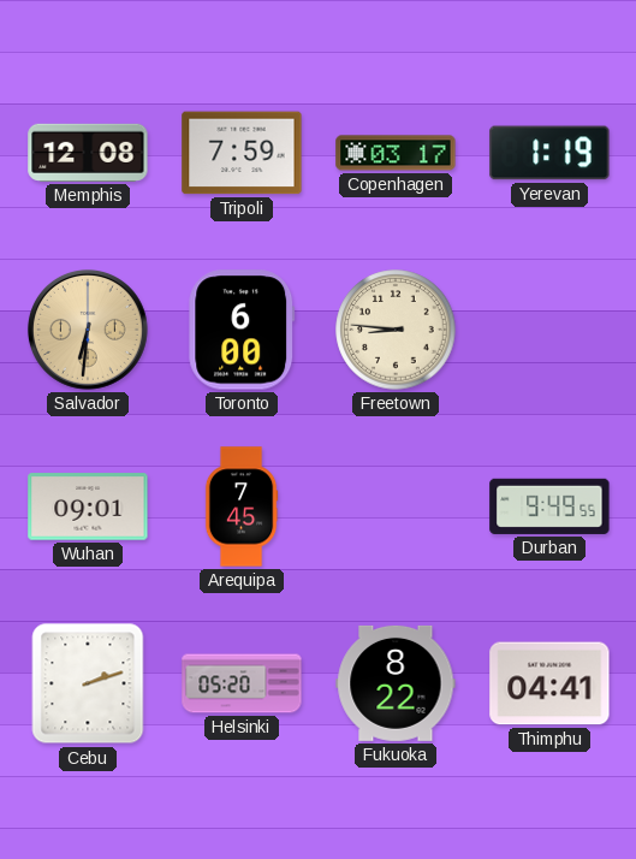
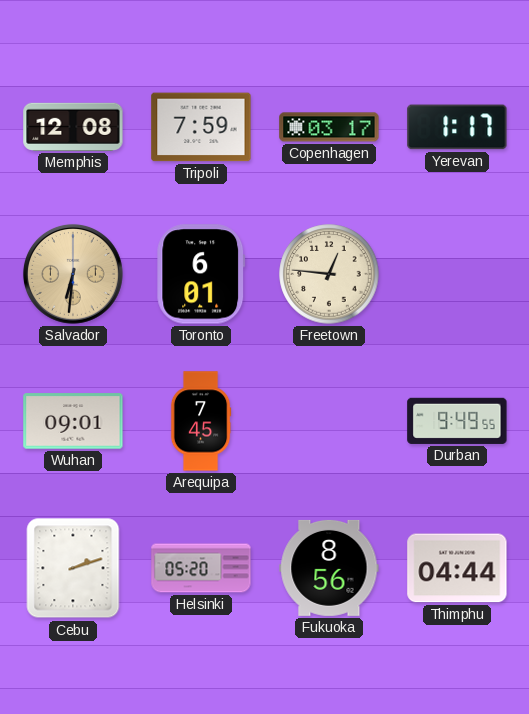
Yerevan: 1:19 -> 1:17 (457, 127)
Toronto: 6:00 -> 6:01 (201, 274)
Freetown: 8:46 -> 12:46 (329, 274)
Fukuoka: 8:22 -> 8:56 (329, 568)
Thimphu: 04:41 -> 04:44 (457, 568)
